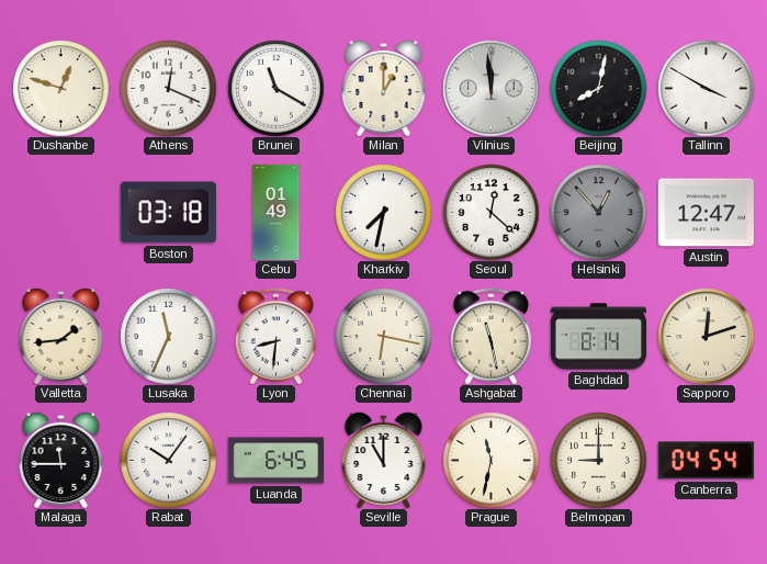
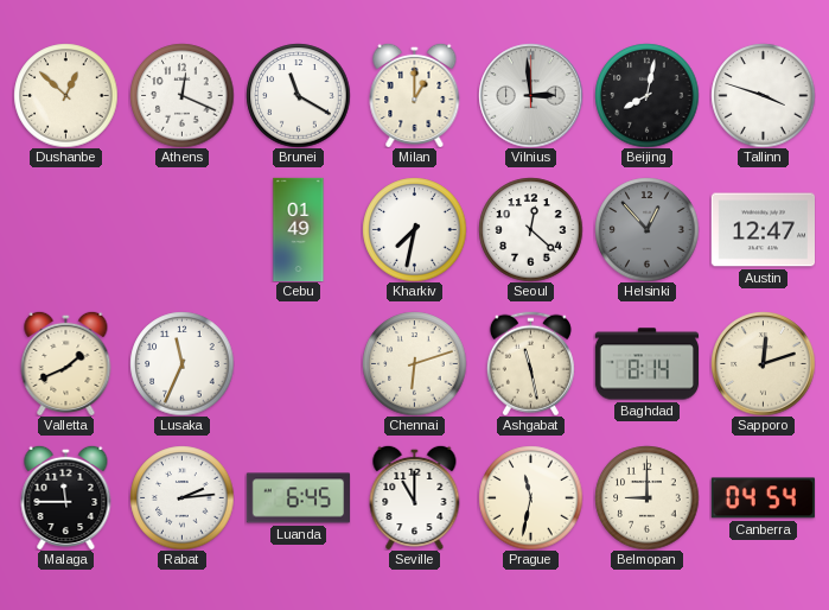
Dushanbe: 12:48 -> 12:52 (65, 95)
Vilnius: 11:59 -> 2:59 (530, 95)
Tallinn: 3:50 -> 3:48 (763, 95)
Boston: 03:18 -> none (168, 213)
Valletta: 1:44 -> 1:41 (66, 363)
Lyon: 8:31 -> none (275, 336)
Chennai: 6:17 -> 6:12 (414, 363)
Rabat: 10:06 -> 2:14 (181, 497)
